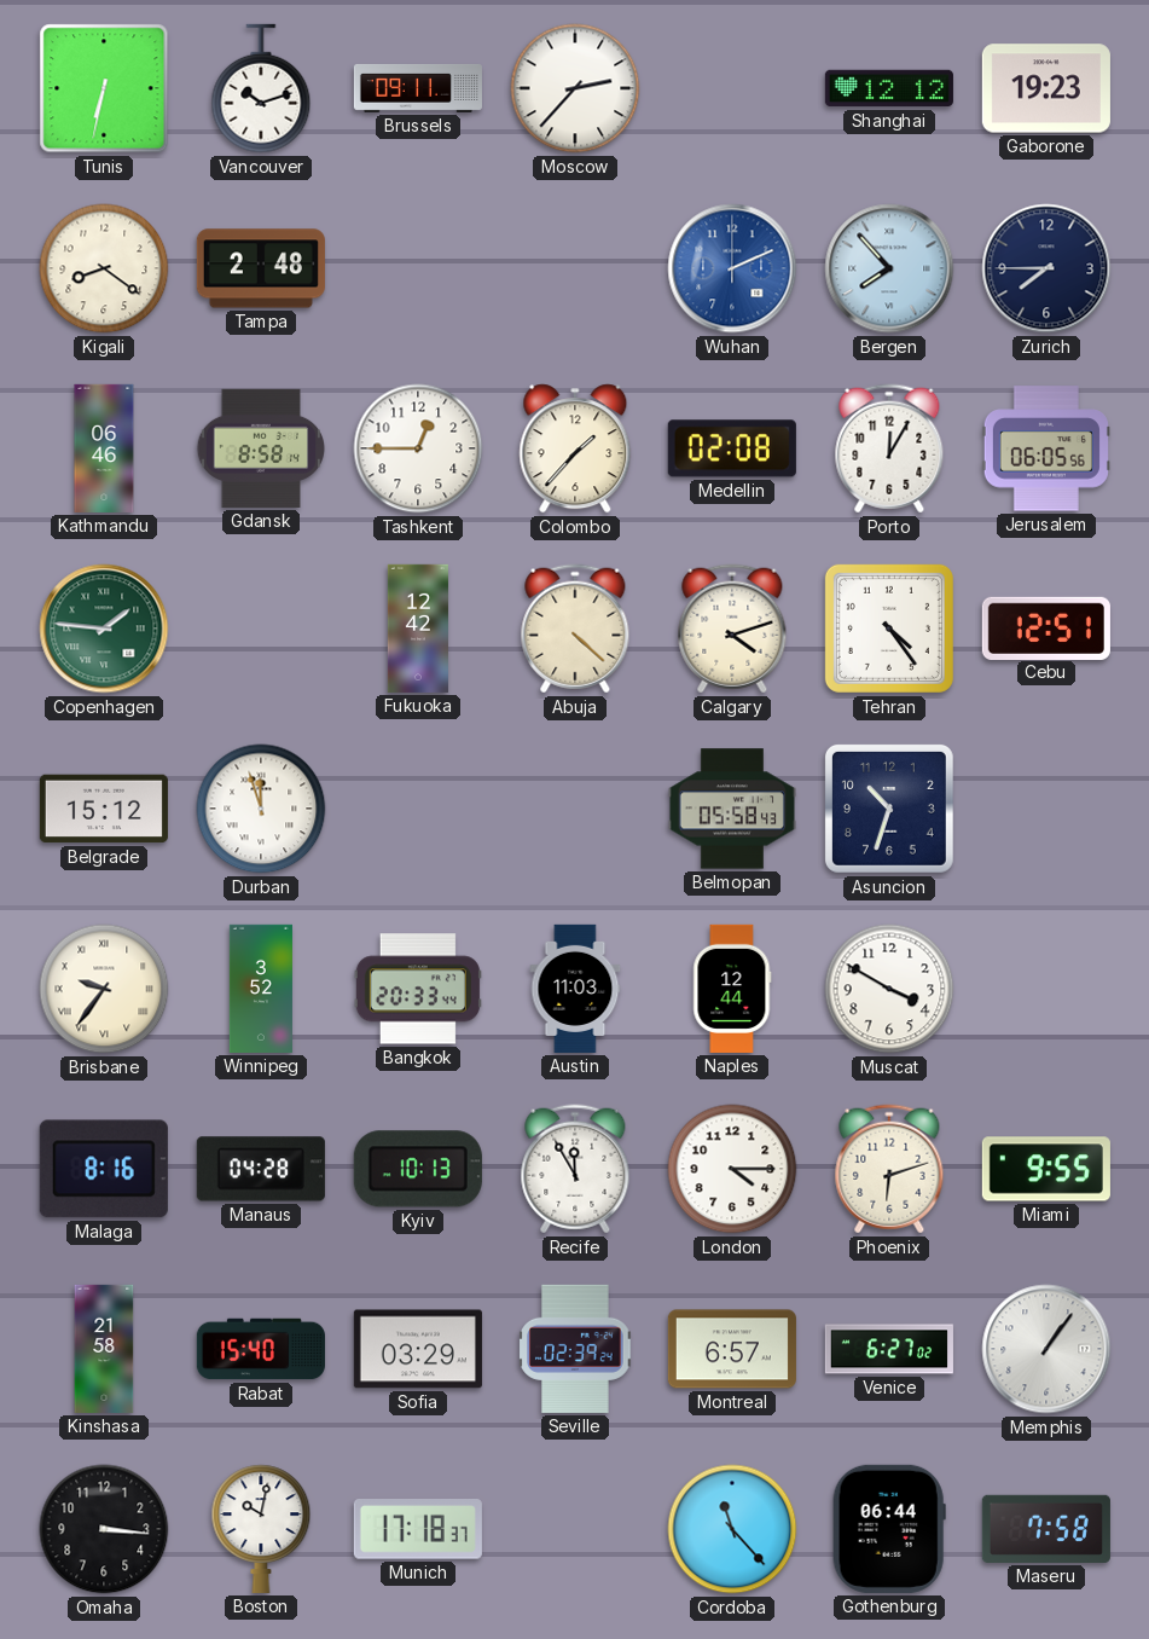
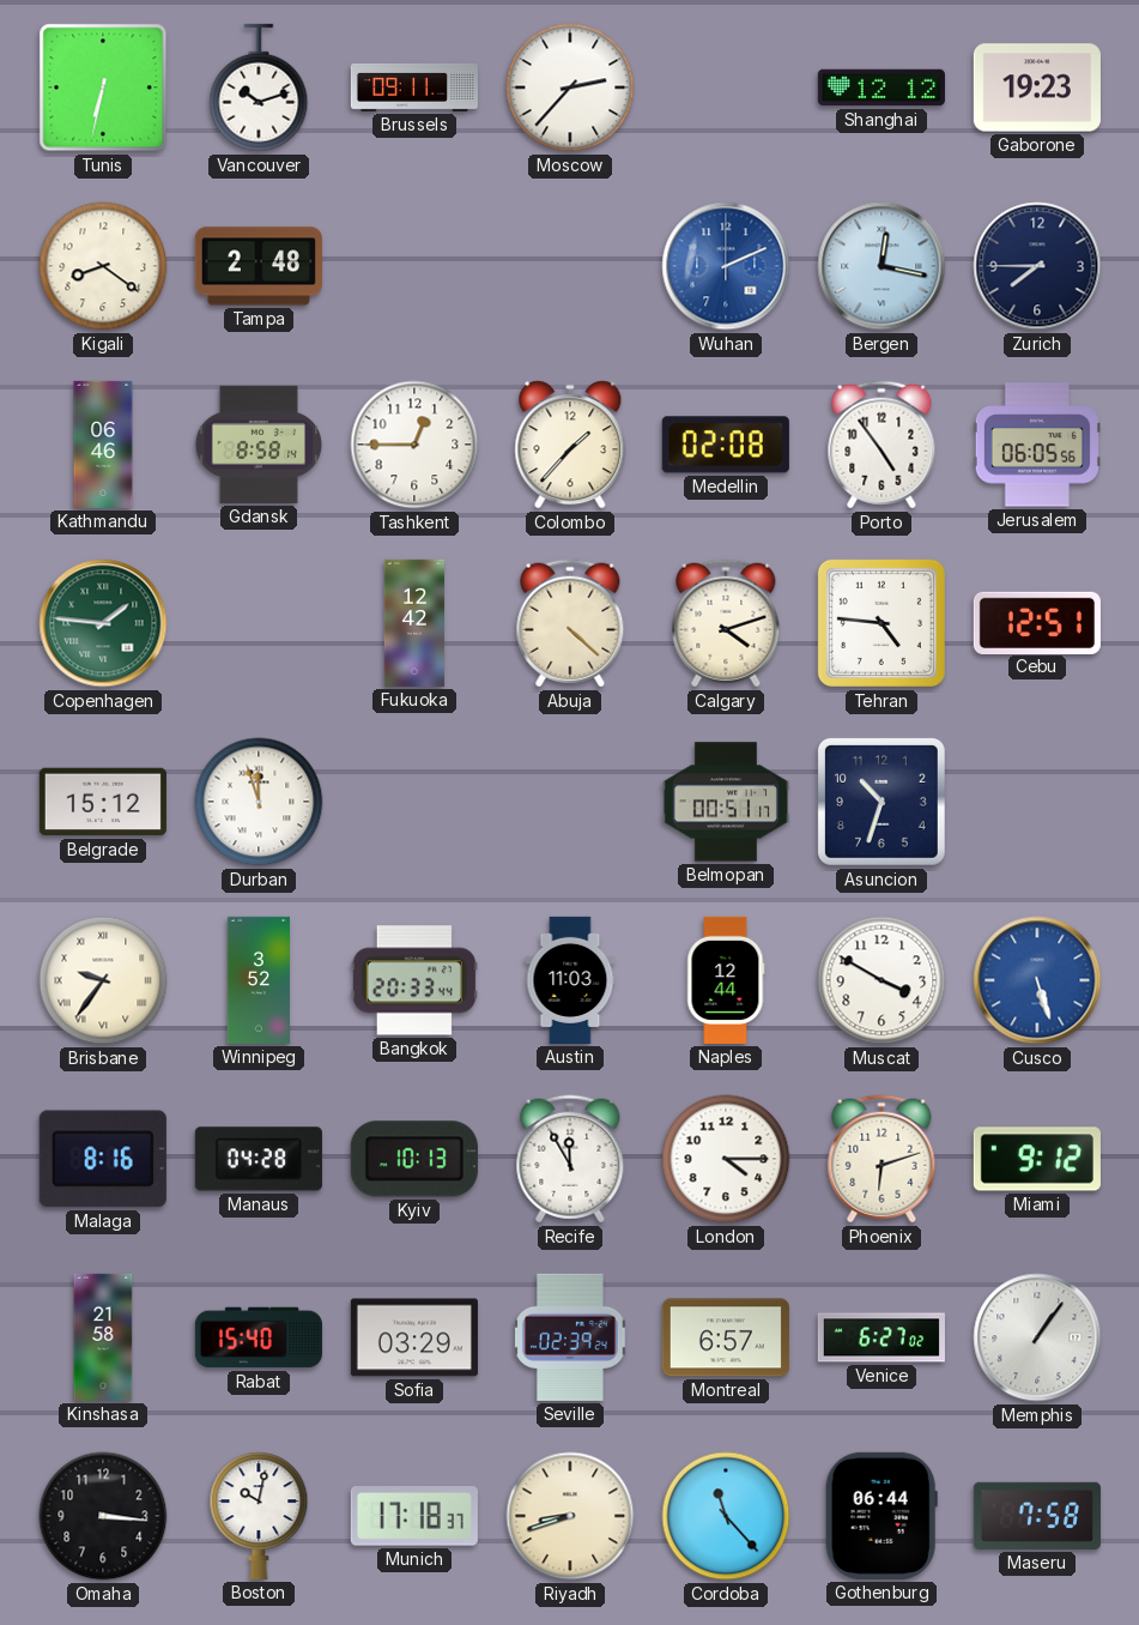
Bergen: 7:53 -> 12:17 (881, 266)
Porto: 12:05 -> 4:54 (881, 445)
Tehran: 4:24 -> 4:46 (881, 623)
Belmopan: 05:58 -> 00:51 (726, 802)
Cusco: none -> 5:27 (1037, 980)
Miami: 9:55 -> 9:12 (1037, 1159)
Riyadh: none -> 8:42 (570, 1516)
